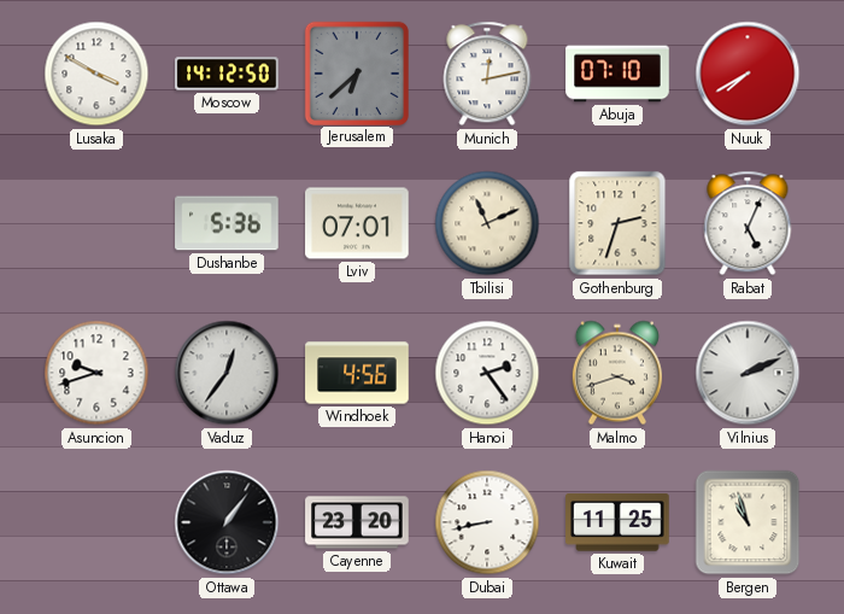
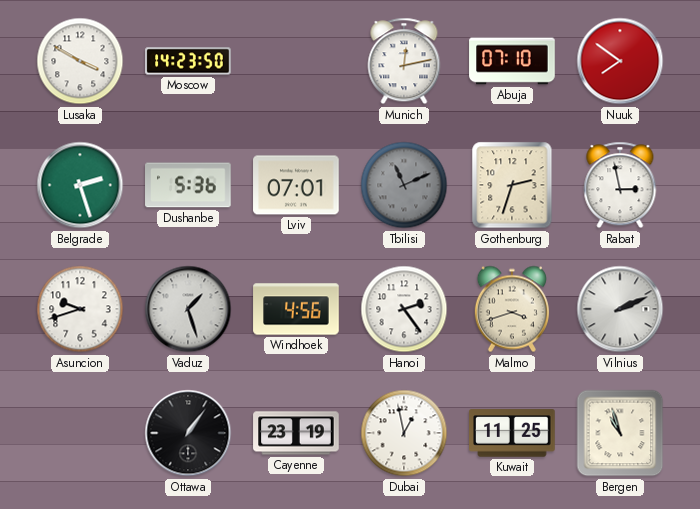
Moscow: 14:12 -> 14:23 (188, 61)
Jerusalem: 6:38 -> none (356, 72)
Nuuk: 7:40 -> 7:51 (620, 61)
Belgrade: none -> 2:27 (80, 185)
Tbilisi dial: cream -> grey (404, 185)
Rabat: 5:04 -> 2:58 (620, 185)
Vaduz: 12:36 -> 1:27 (188, 309)
Cayenne: 23:20 -> 23:19 (296, 433)
Dubai: 8:43 -> 12:58 (404, 433)
